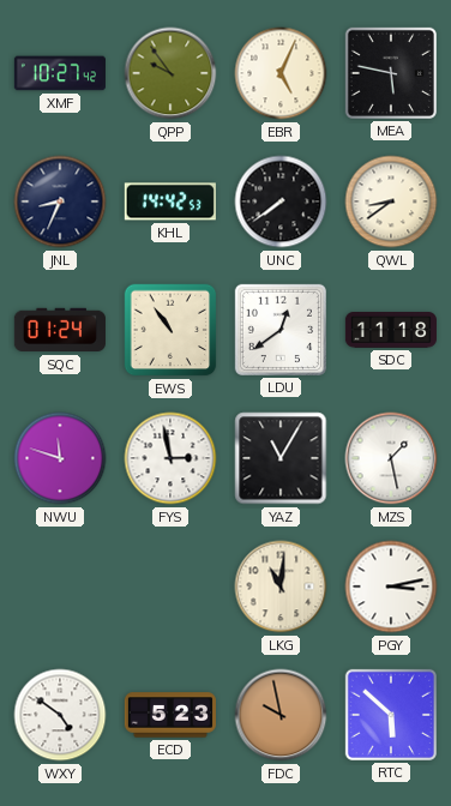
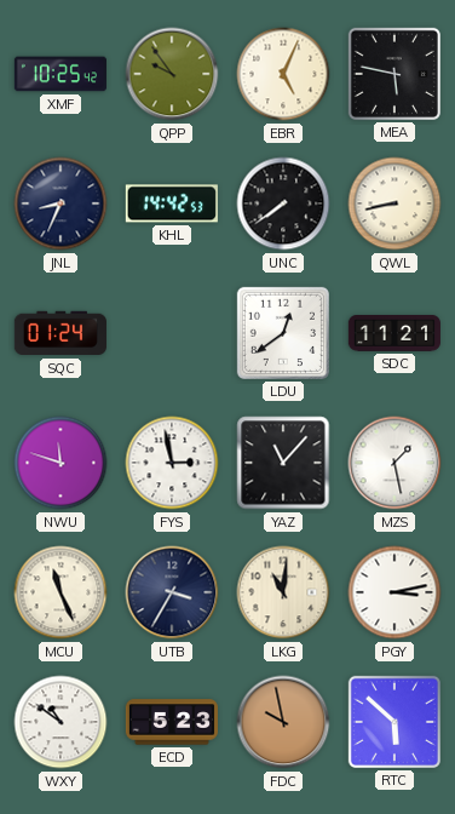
XMF: 10:27 -> 10:25 (61, 74)
QWL: 8:39 -> 8:43 (394, 203)
EWS: 10:54 -> none (170, 330)
SDC: 11:18 -> 11:21 (394, 334)
YAZ: 11:05 -> 11:07 (283, 463)
MCU: none -> 11:26 (61, 592)
UTB: none -> 3:35 (172, 592)
WXY: 4:51 -> 10:51 (61, 722)
